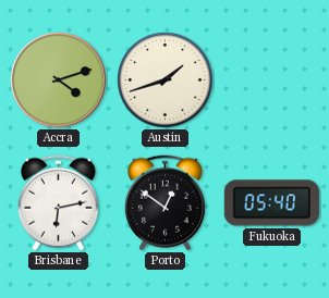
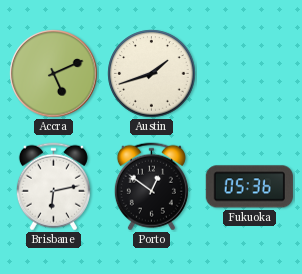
Accra: 4:12 -> 5:11 (54, 74)
Fukuoka: 05:40 -> 05:36 (249, 187)
